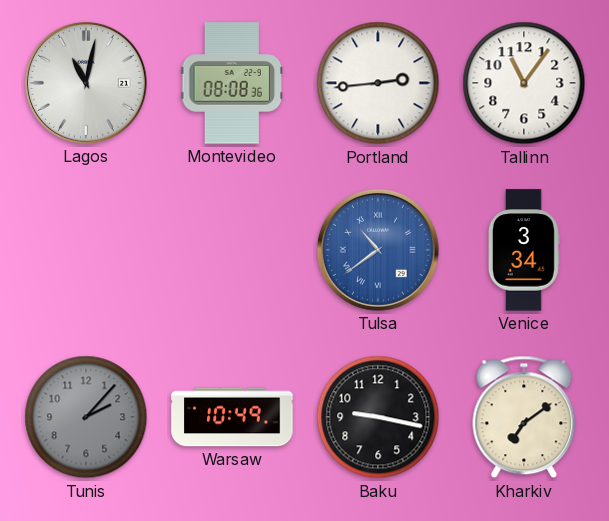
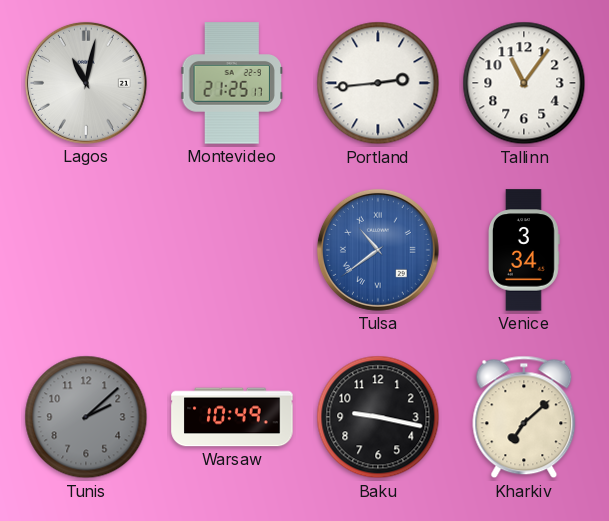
Montevideo: 08:08 -> 21:25 (231, 83)
Tunis: 2:07 -> 2:08 (86, 417)
Kharkiv: 7:09 -> 7:08 (524, 417)
